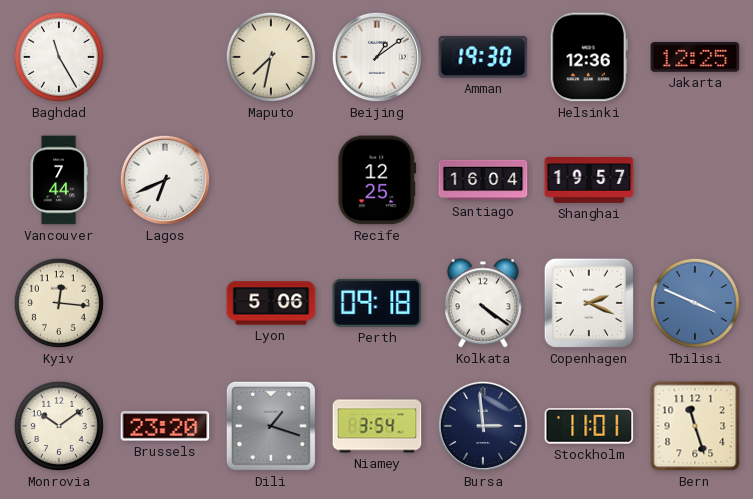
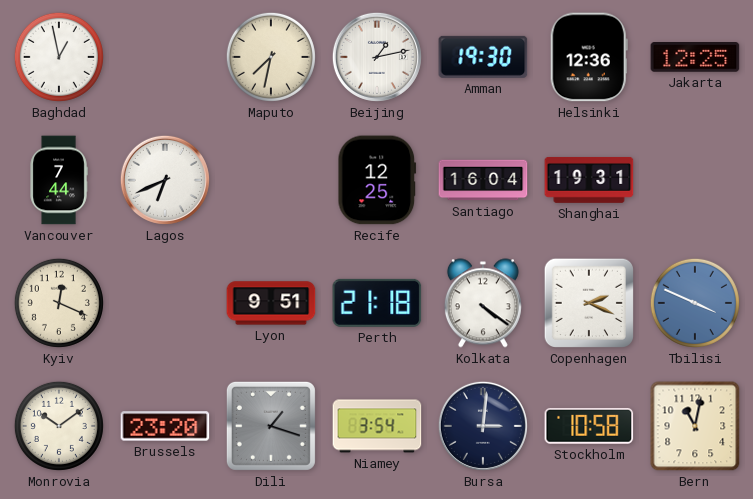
Baghdad: 11:25 -> 12:58 (59, 57)
Beijing: 1:09 -> 1:13 (377, 57)
Shanghai: 19:57 -> 19:31 (589, 180)
Kyiv: 12:16 -> 12:19 (59, 303)
Lyon: 5:06 -> 9:51 (271, 303)
Perth: 09:18 -> 21:18 (377, 303)
Bursa: 2:59 -> 3:01 (483, 426)
Stockholm: 11:01 -> 10:58 (589, 426)
Bern: 11:27 -> 11:02 (695, 426)
